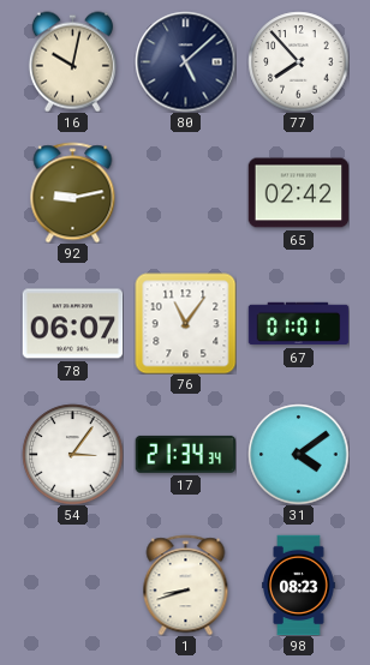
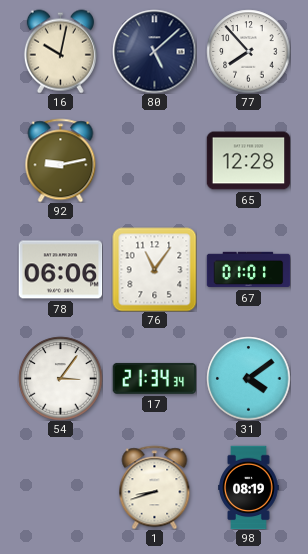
65: 02:42 -> 12:28 (248, 161)
78: 06:07 -> 06:06 (60, 270)
98: 08:23 -> 08:19 (249, 487)
